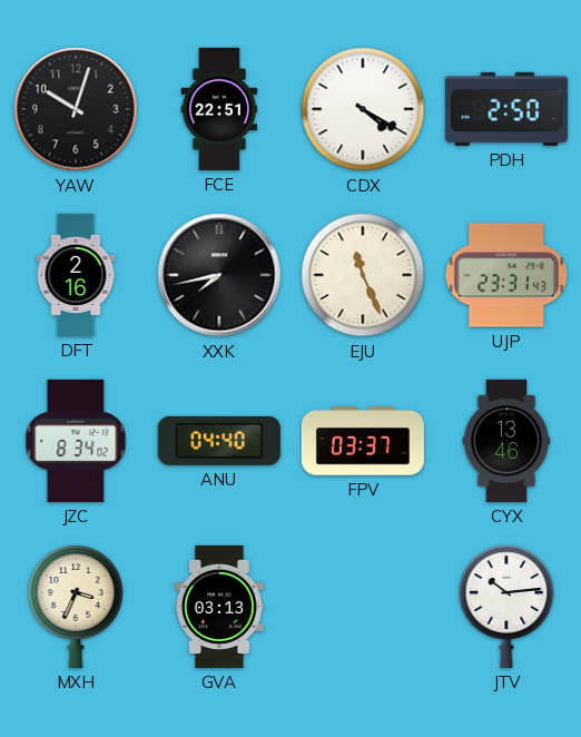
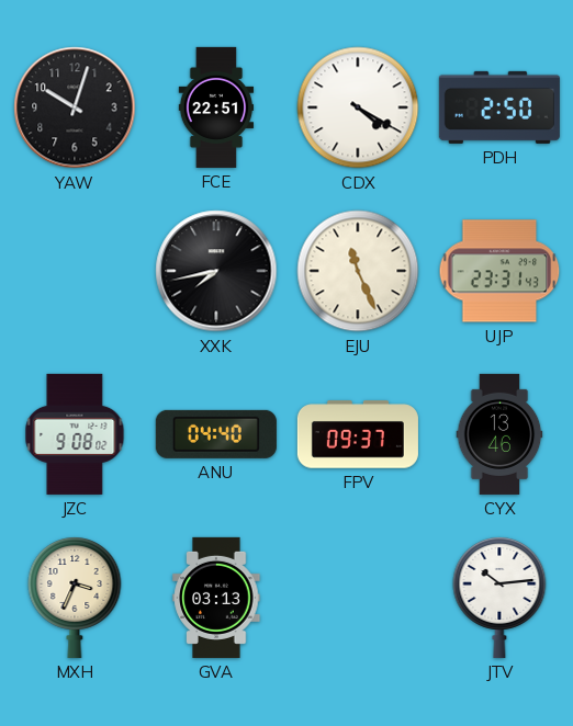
DFT: 2:16 -> none (76, 275)
JZC: 8:34 -> 9:08 (75, 434)
FPV: 03:37 -> 09:37 (358, 434)
